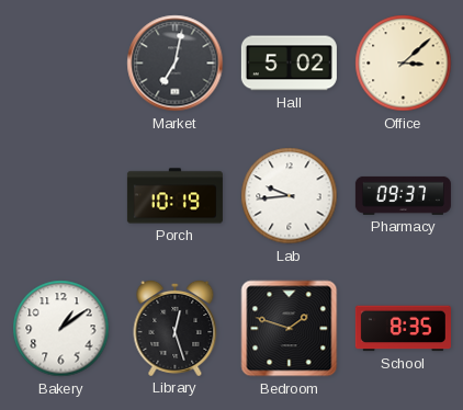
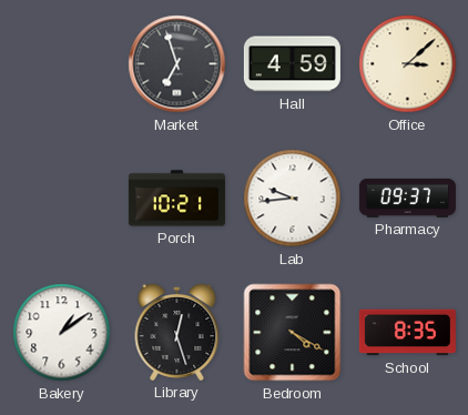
Market: 7:02 -> 6:57 (177, 64)
Hall: 5:02 -> 4:59 (292, 64)
Porch: 10:19 -> 10:21 (176, 199)
Bedroom: 1:48 -> 4:20 (293, 333)
